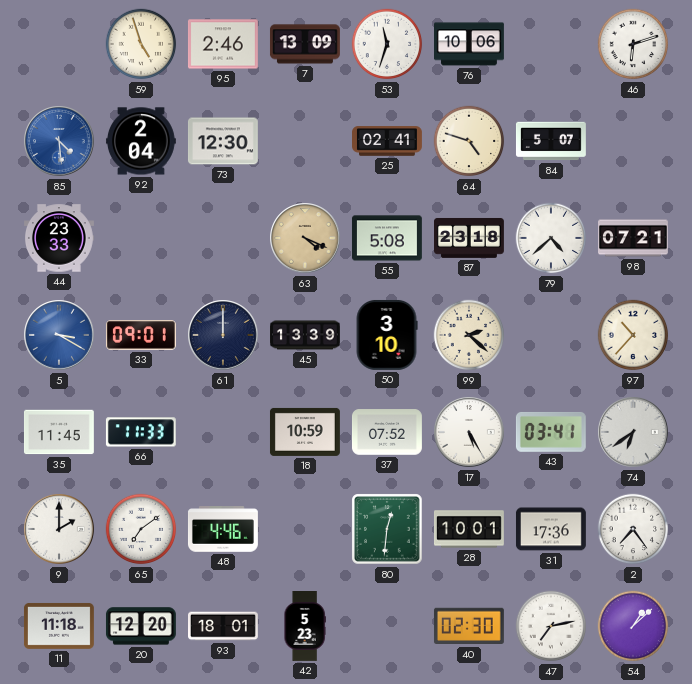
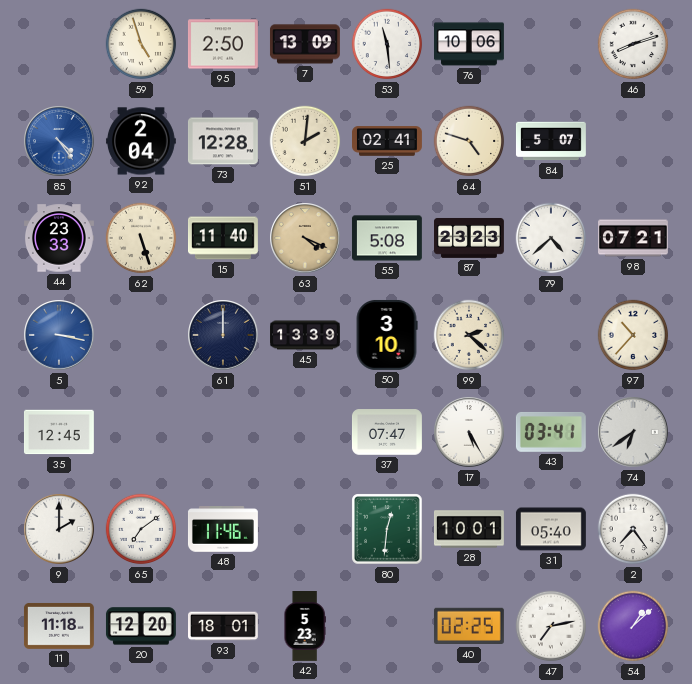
95: 2:46 -> 2:50 (223, 44)
53: 11:33 -> 11:29 (387, 44)
46: 6:12 -> 8:12 (633, 44)
85: 4:29 -> 4:24 (59, 141)
73: 12:30 -> 12:28 (223, 141)
51: none -> 2:01 (305, 141)
62: none -> 5:27 (141, 238)
15: none -> 11:40 (224, 238)
87: 23:18 -> 23:23 (470, 238)
5: 3:20 -> 3:17 (59, 335)
33: 09:01 -> none (141, 335)
35: 11:45 -> 12:45 (59, 432)
66: 11:33 -> none (141, 432)
18: 10:59 -> none (305, 432)
37: 07:52 -> 07:47 (387, 432)
48: 4:46 -> 11:46 (223, 529)
31: 17:36 -> 05:40 (551, 529)
40: 02:30 -> 02:25 (469, 626)
